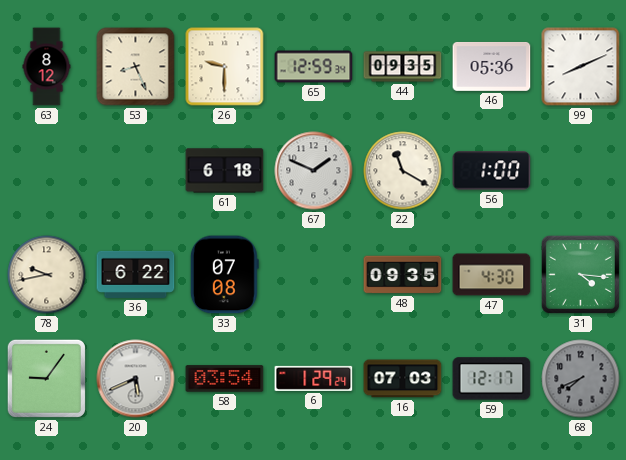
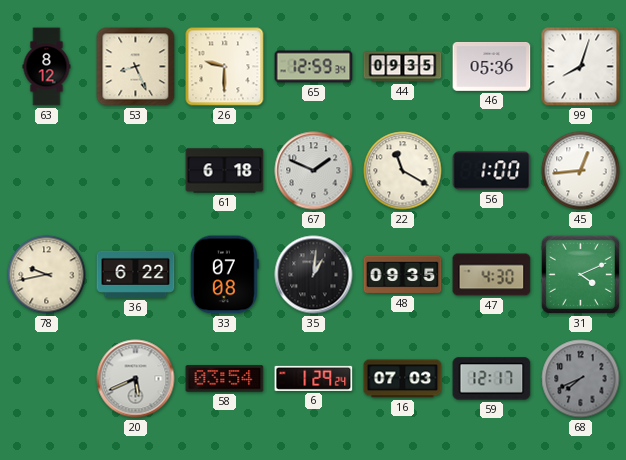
99: 8:11 -> 8:03 (581, 67)
45: none -> 12:44 (581, 171)
35: none -> 1:01 (314, 275)
31: 4:16 -> 4:11 (580, 274)
24: 9:06 -> none (46, 378)
